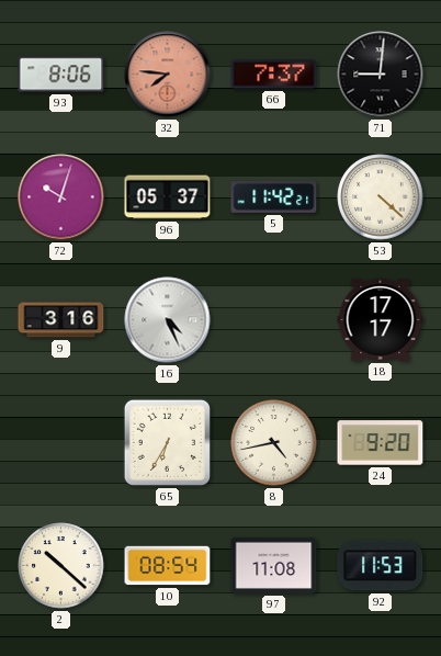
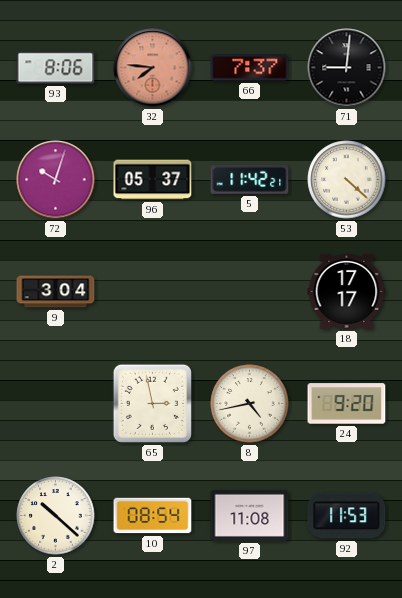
9: 3:16 -> 3:04 (56, 292)
16: 4:26 -> none (168, 320)
65: 6:35 -> 2:58 (152, 403)
